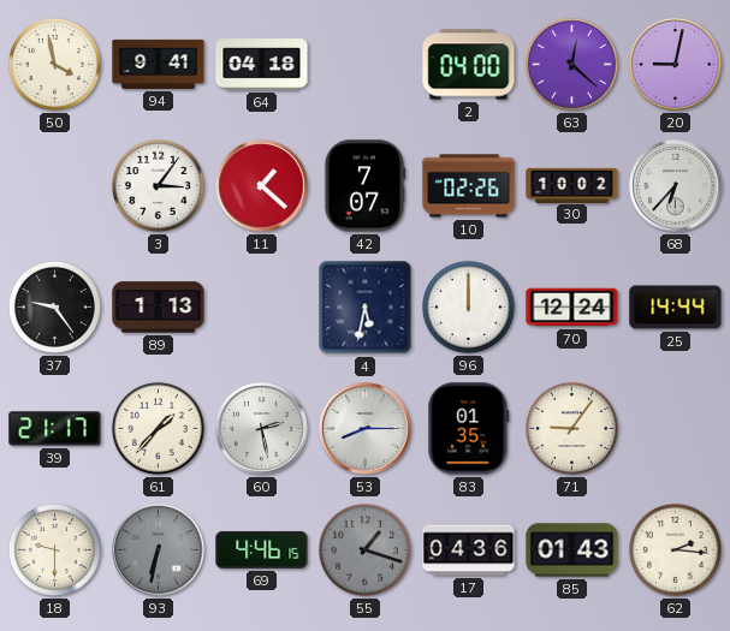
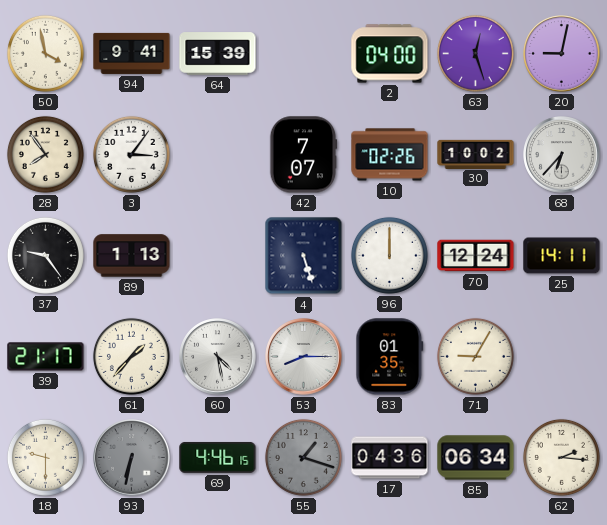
64: 04:18 -> 15:39 (218, 54)
63: 12:22 -> 12:27 (475, 53)
28: none -> 7:54 (45, 154)
11: 1:22 -> none (262, 186)
4: 5:32 -> 5:27 (304, 256)
25: 14:44 -> 14:11 (562, 256)
60: 2:28 -> 4:28 (218, 357)
71: 9:06 -> 9:05 (475, 356)
85: 01:43 -> 06:34 (476, 458)
